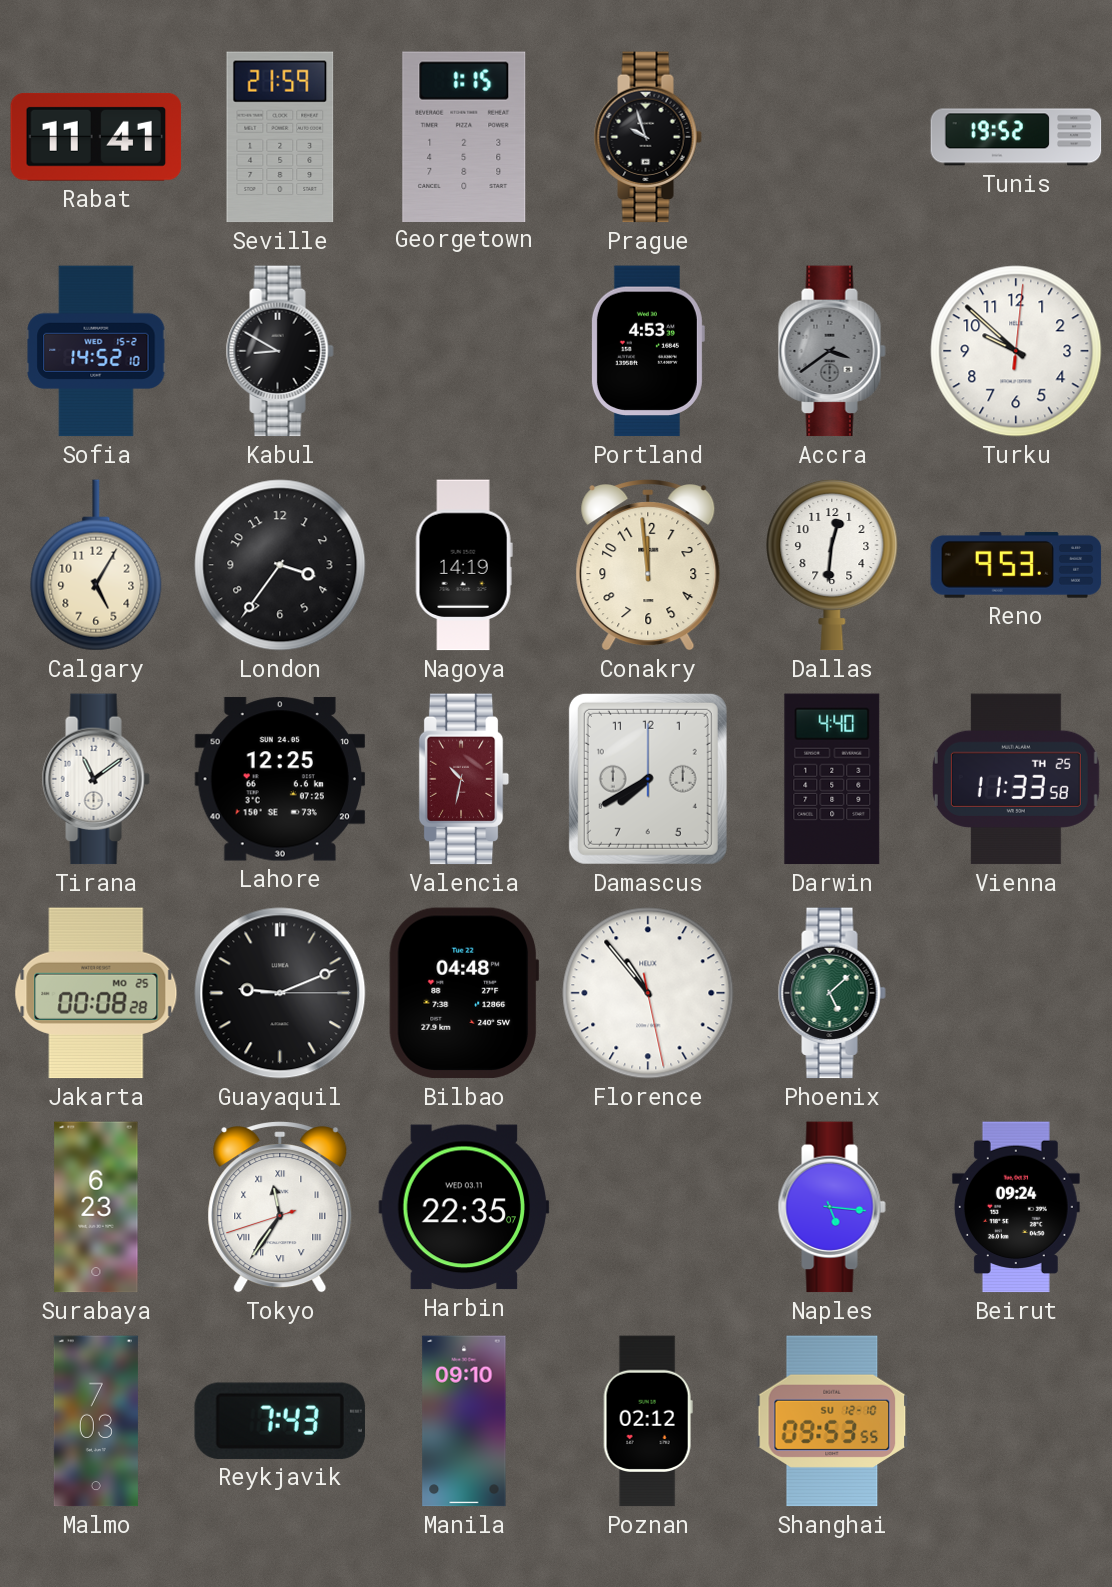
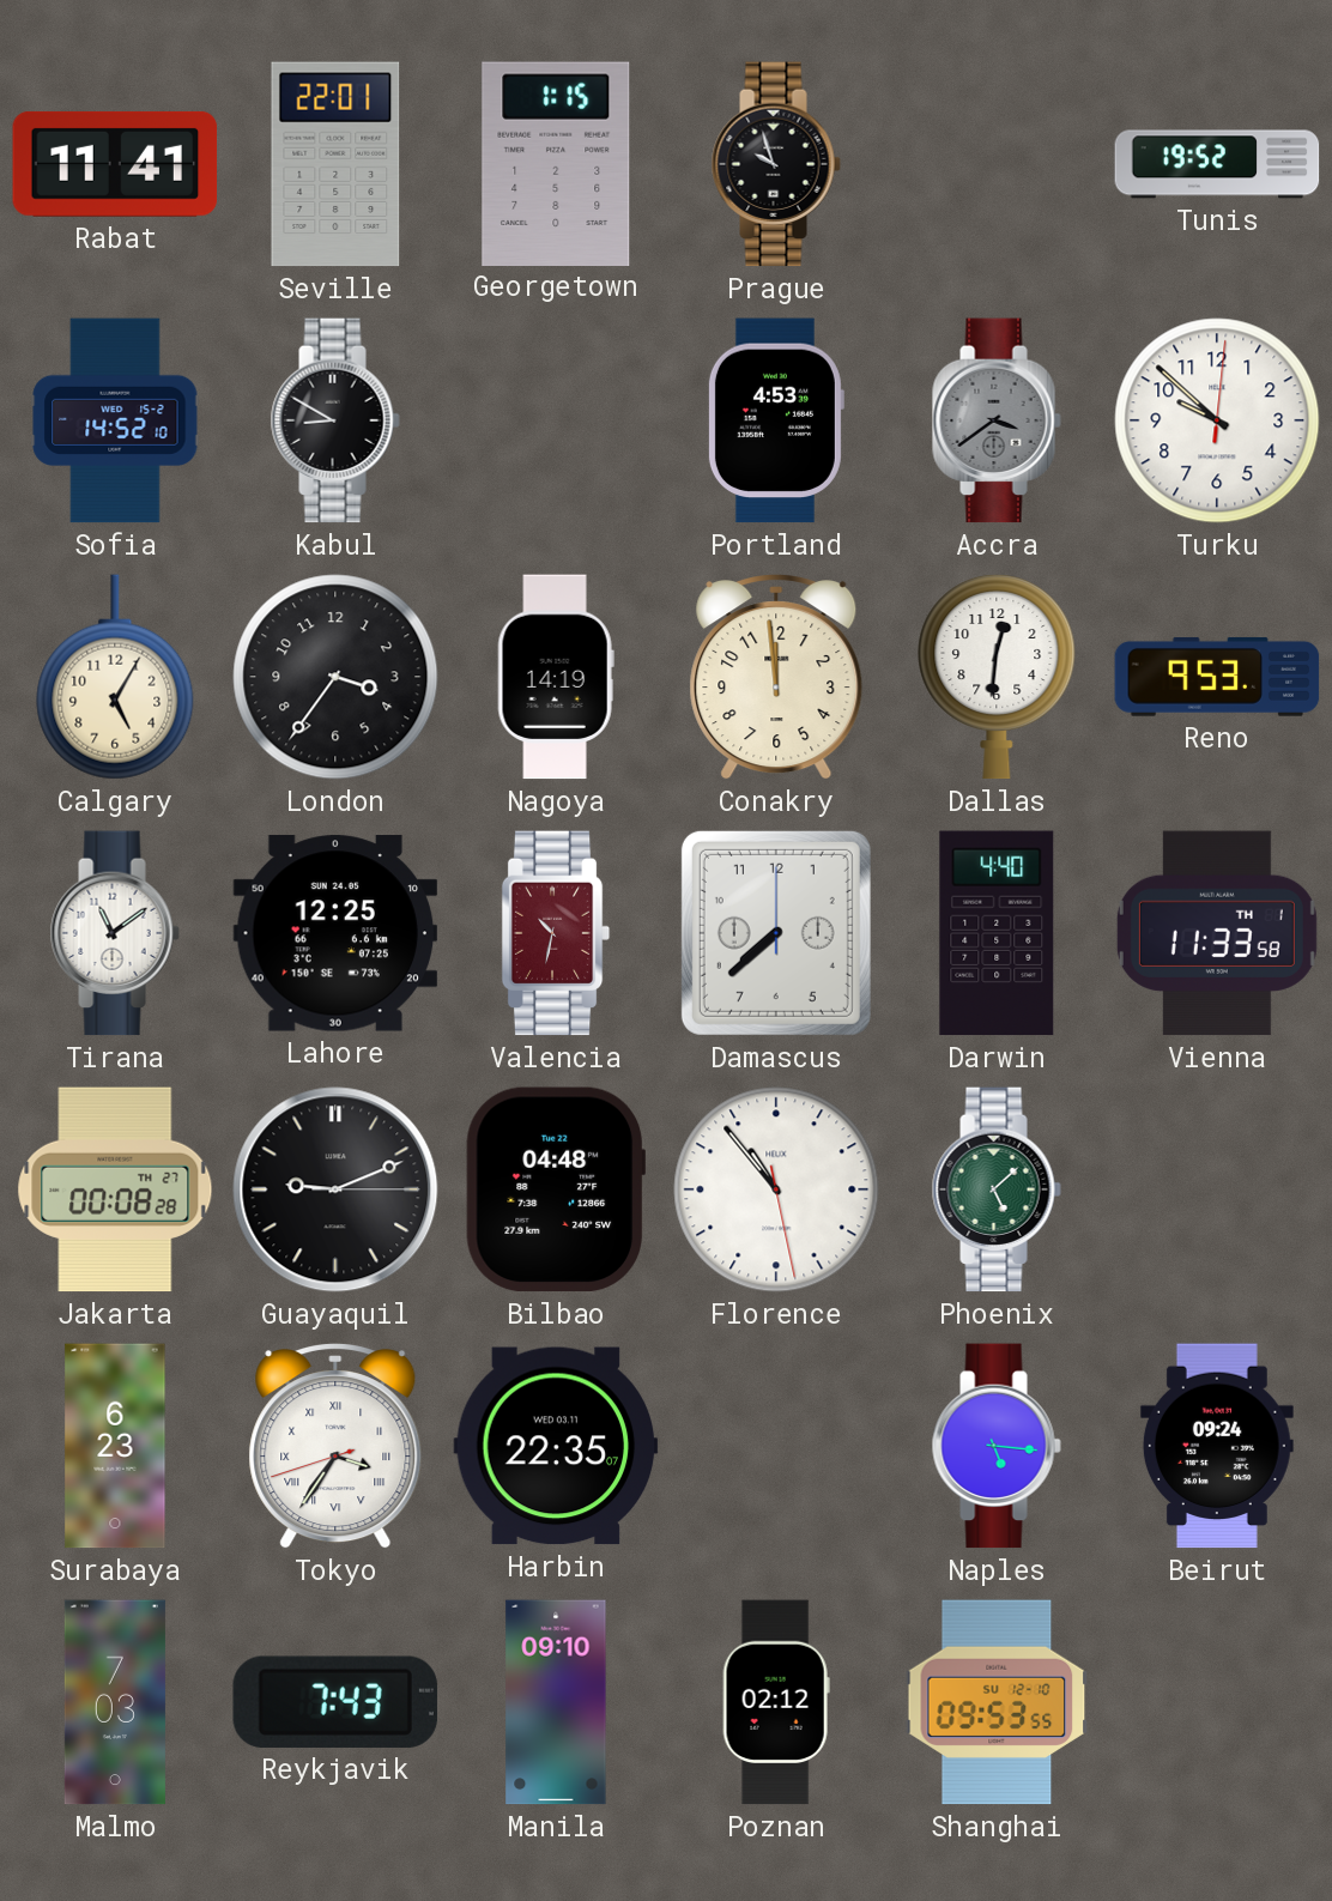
Seville: 21:59 -> 22:01 (335, 164)
Damascus: 7:40 -> 7:38 (776, 933)
Vienna date: TH 25 -> TH 1 (1217, 933)
Jakarta date: MO 25 -> TH 27 (115, 1189)
Tokyo: 11:35 -> 3:35 (335, 1447)
